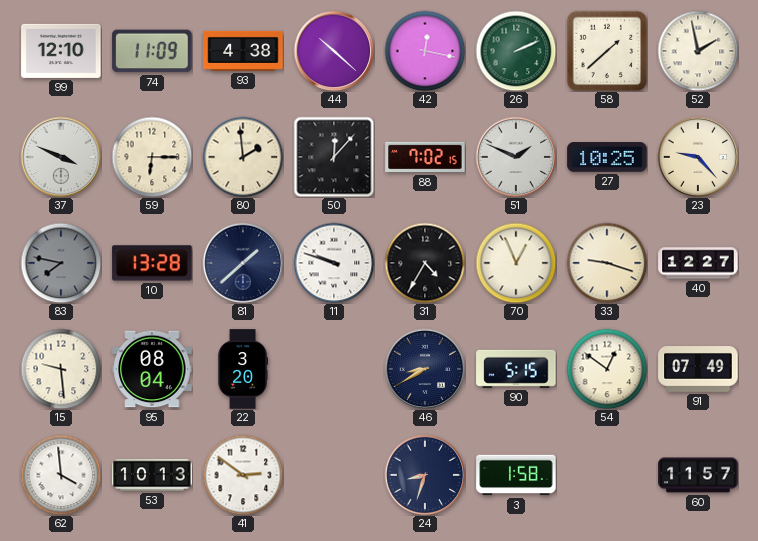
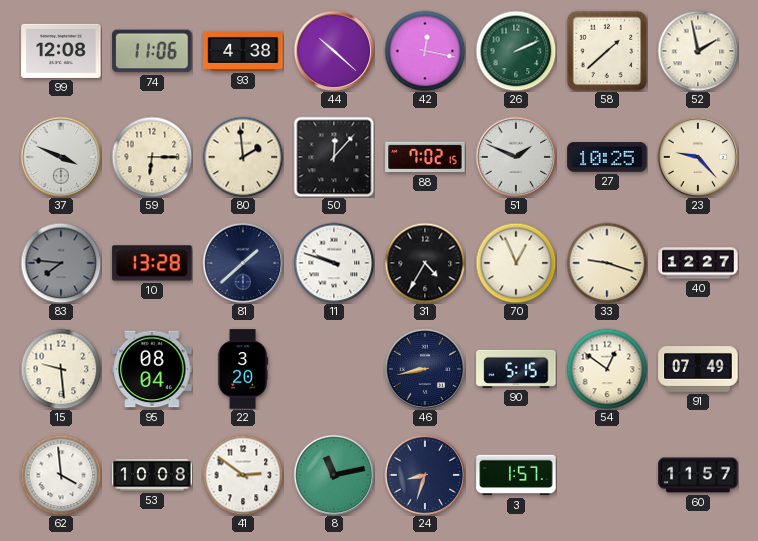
99: 12:10 -> 12:08 (61, 51)
74: 11:09 -> 11:06 (152, 51)
83: 7:47 -> 7:46 (61, 263)
46: 8:40 -> 8:43 (425, 369)
53: 10:13 -> 10:08 (152, 475)
8: none -> 11:13 (334, 475)
3: 1:58 -> 1:57 (516, 475)
